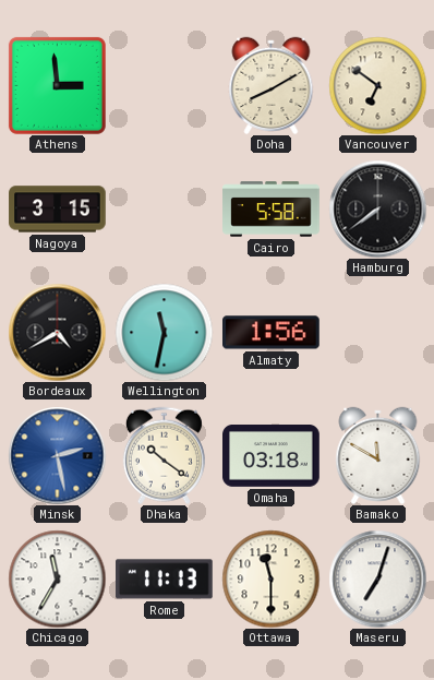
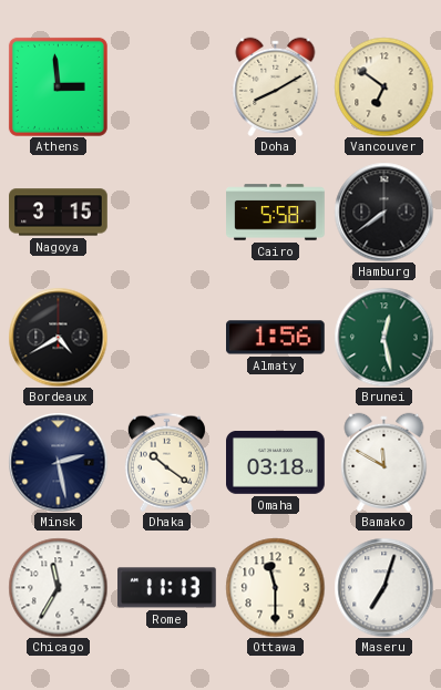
Wellington: 11:32 -> none (164, 332)
Brunei: none -> 12:28 (383, 337)
Minsk dial: blue -> navy (58, 462)
